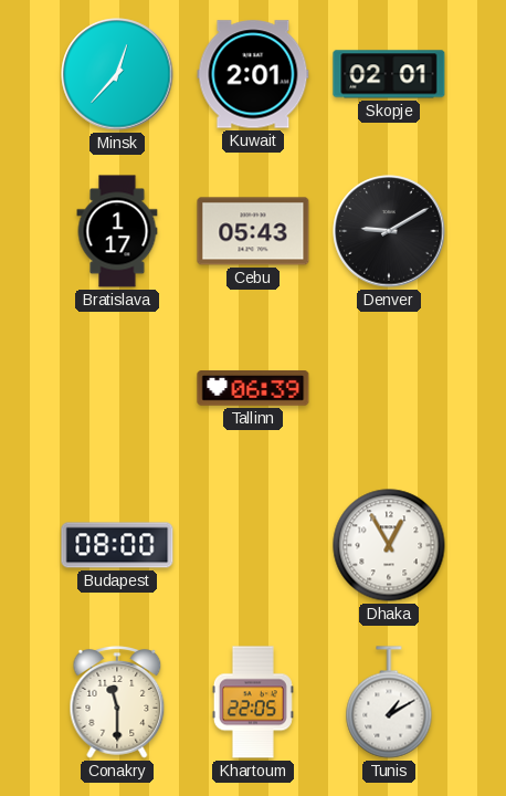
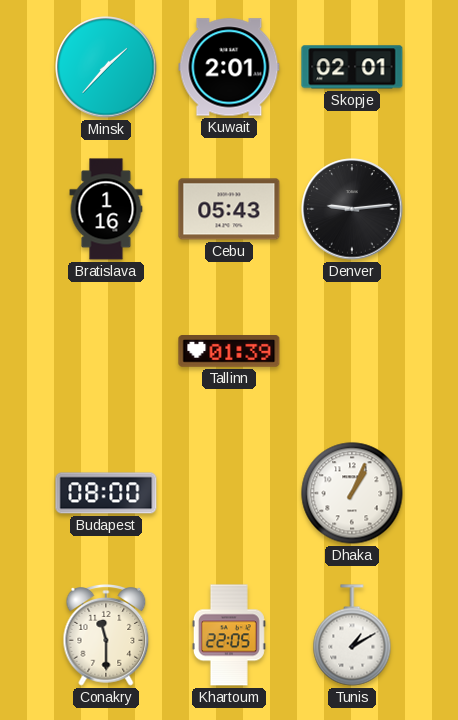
Minsk: 12:37 -> 1:37 (106, 67)
Bratislava: 1:17 -> 1:16 (106, 209)
Denver: 9:10 -> 9:14 (352, 209)
Tallinn: 06:39 -> 01:39 (229, 352)
Dhaka: 12:55 -> 1:04 (352, 493)
